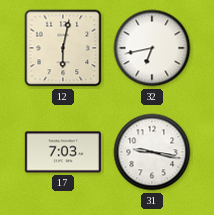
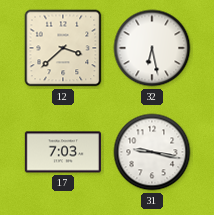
12: 6:02 -> 3:38 (63, 48)
32: 6:43 -> 6:28 (152, 48)
